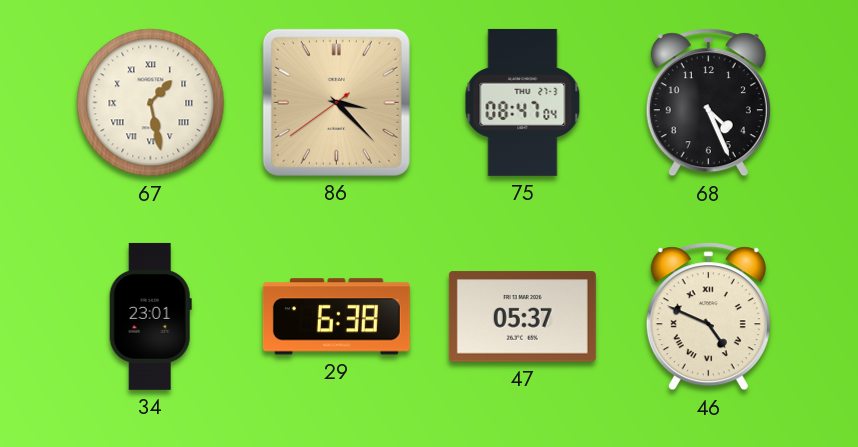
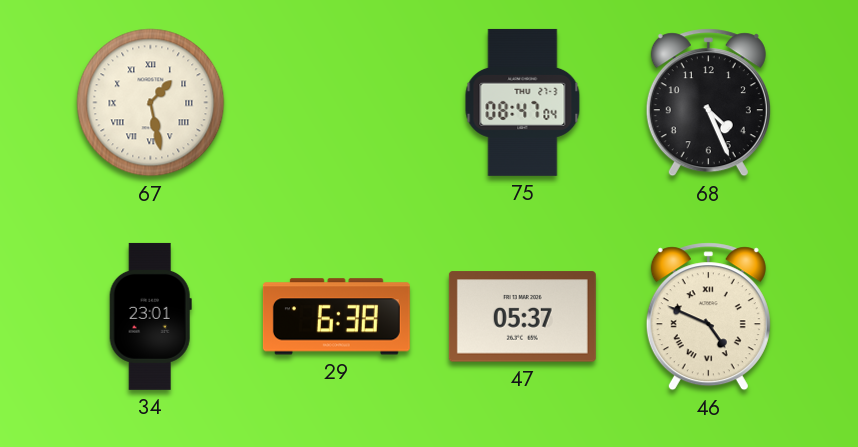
86: 3:22 -> none (336, 102)
